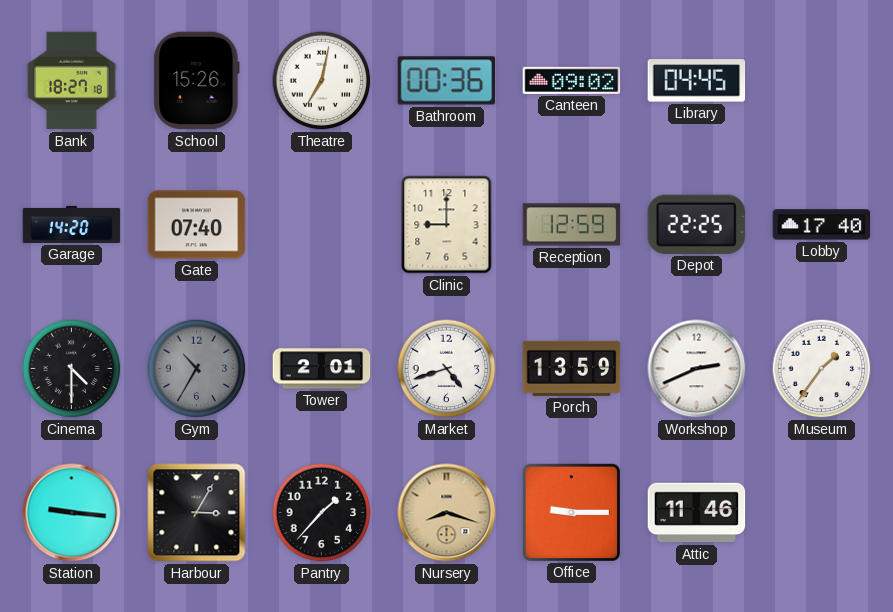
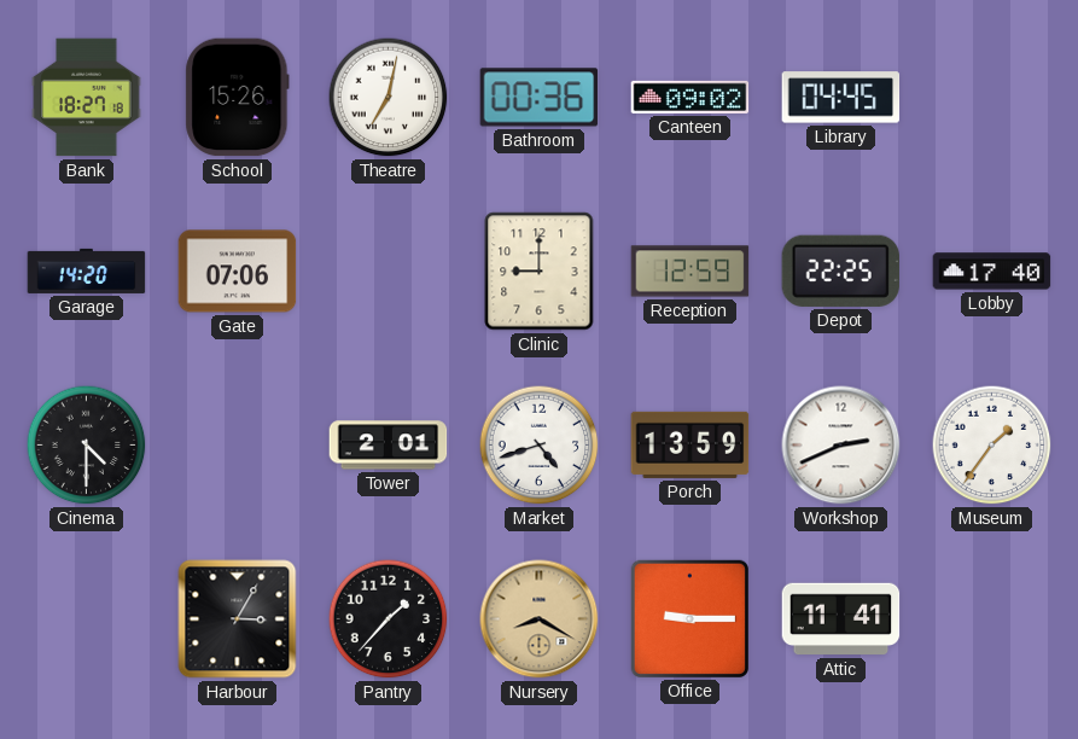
Gate: 07:40 -> 07:06 (238, 272)
Gym: 10:35 -> none (197, 369)
Station: 9:16 -> none (72, 513)
Nursery: 8:18 -> 8:20 (540, 619)
Attic: 11:46 -> 11:41 (841, 619)
